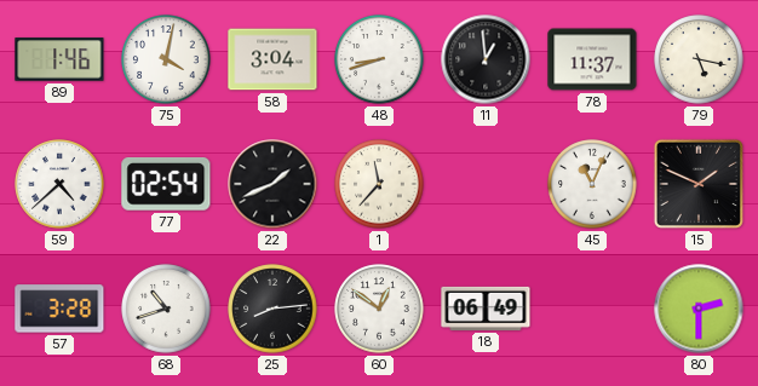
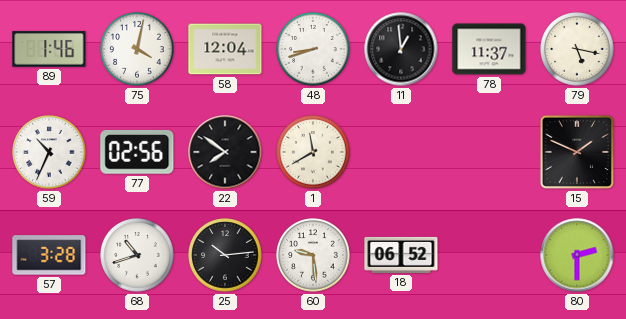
58: 3:04 -> 12:04 (225, 49)
59: 4:38 -> 10:34 (49, 152)
77: 02:54 -> 02:56 (137, 153)
22: 1:41 -> 7:51 (225, 152)
1: 11:37 -> 11:40 (313, 152)
45: 11:04 -> none (592, 184)
25: 8:14 -> 10:14 (225, 255)
60: 12:51 -> 9:29 (313, 255)
18: 06:49 -> 06:52 (401, 255)
